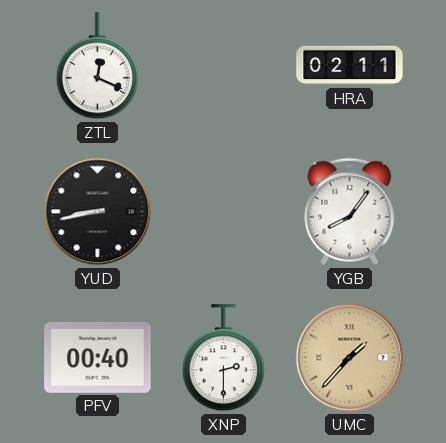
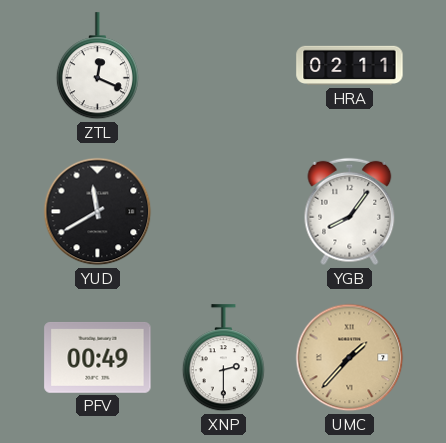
YUD: 8:43 -> 11:40 (98, 212)
PFV: 00:40 -> 00:49 (98, 357)
